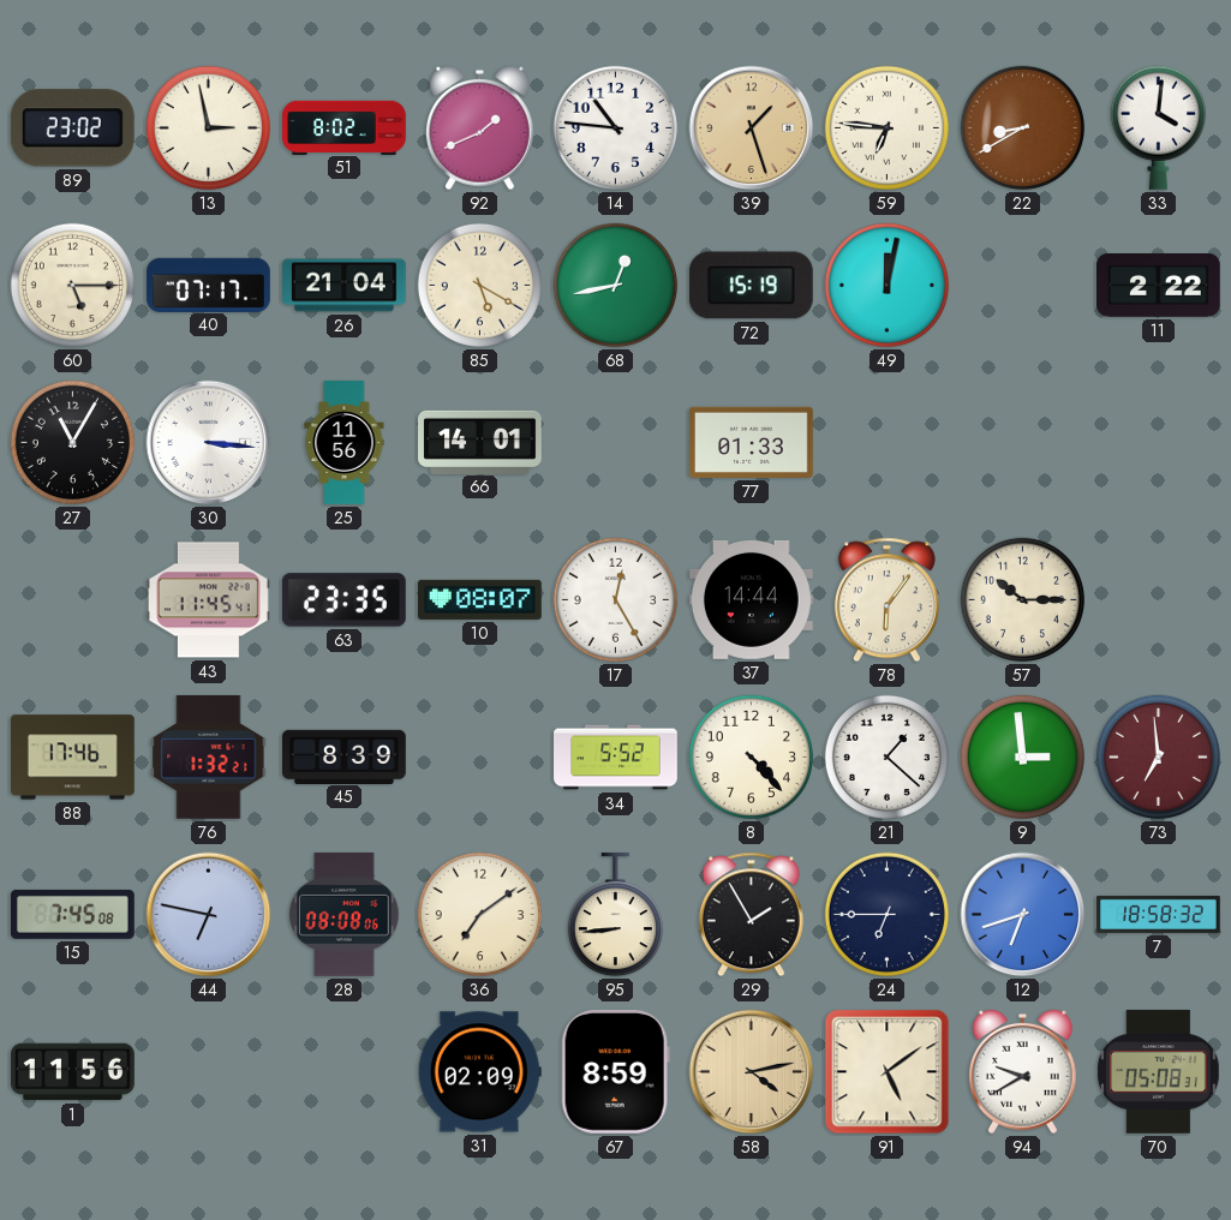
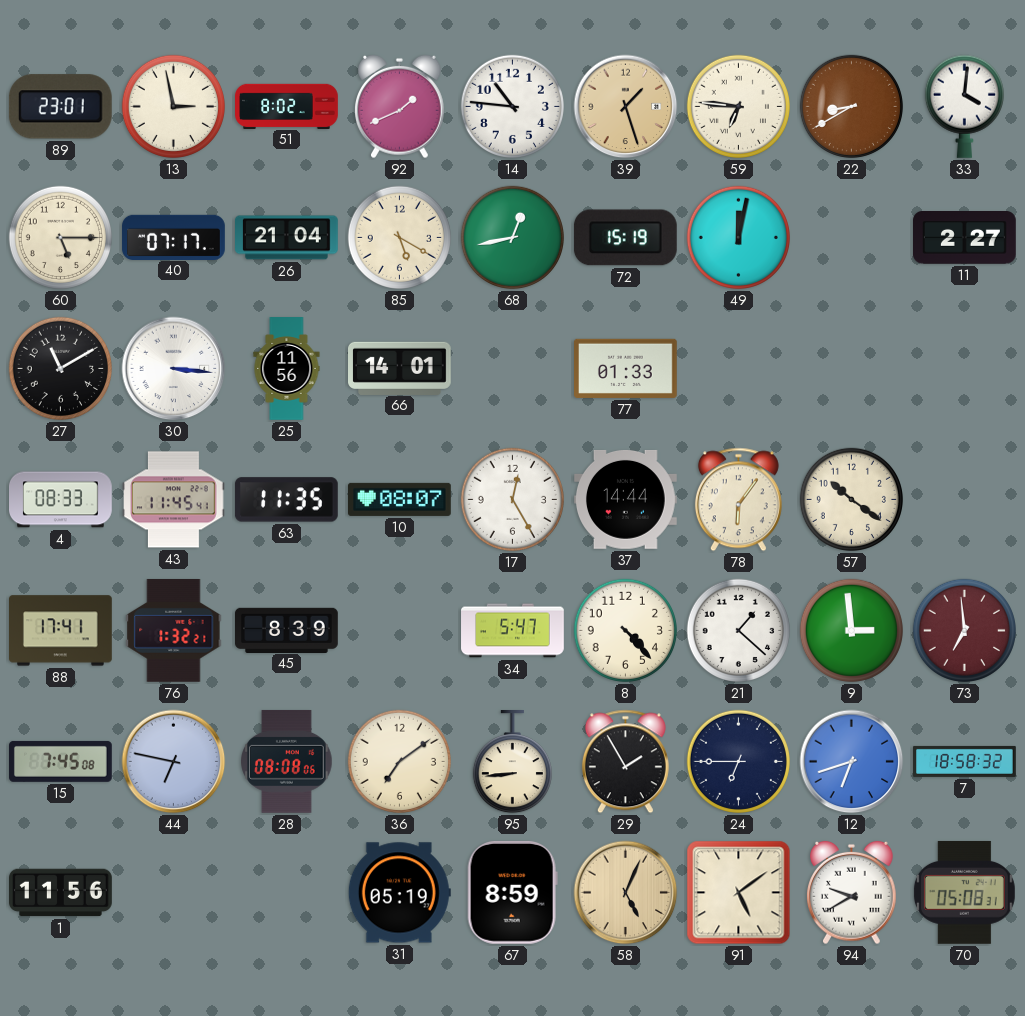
89: 23:02 -> 23:01 (60, 107)
11: 2:22 -> 2:27 (965, 238)
27: 11:05 -> 11:10 (60, 368)
4: none -> 08:33 (61, 500)
63: 23:35 -> 11:35 (286, 500)
57: 10:15 -> 10:21 (851, 499)
88: 17:46 -> 17:41 (61, 631)
34: 5:52 -> 5:47 (513, 631)
31: 02:09 -> 05:19 (399, 893)
58: 4:13 -> 5:04 (626, 893)
